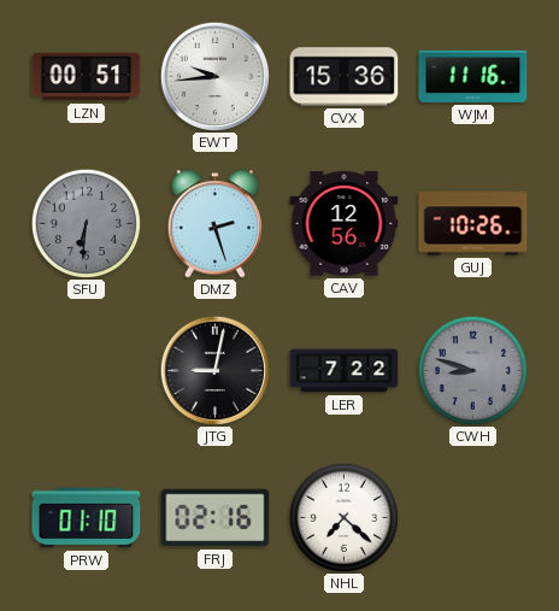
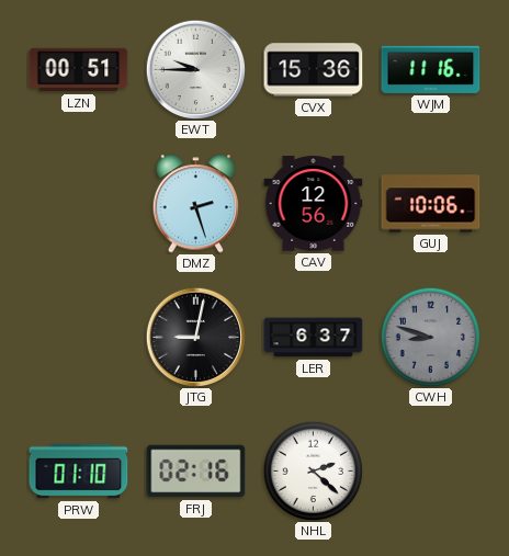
EWT: 9:44 -> 9:45 (195, 69)
SFU: 6:31 -> none (86, 223)
GUJ: 10:26 -> 10:06 (431, 204)
LER: 7:22 -> 6:37 (314, 338)
NHL: 7:22 -> 2:22 (313, 470)
